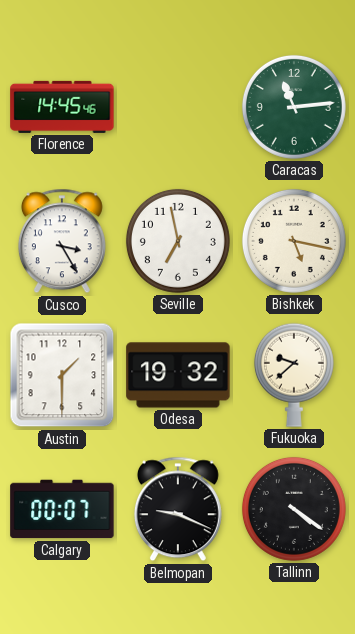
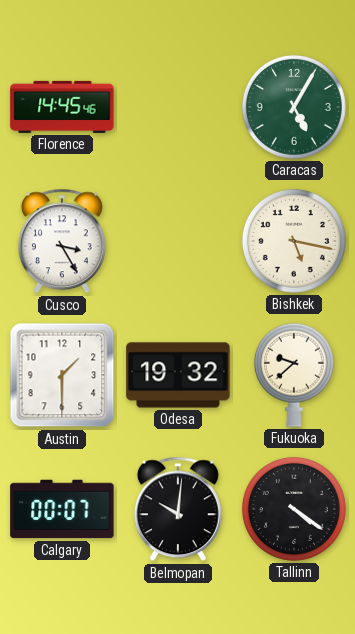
Caracas: 11:14 -> 5:05 (294, 107)
Seville: 6:58 -> none (178, 241)
Belmopan: 9:19 -> 10:01 (178, 509)
